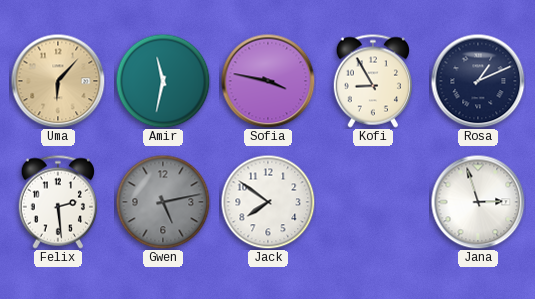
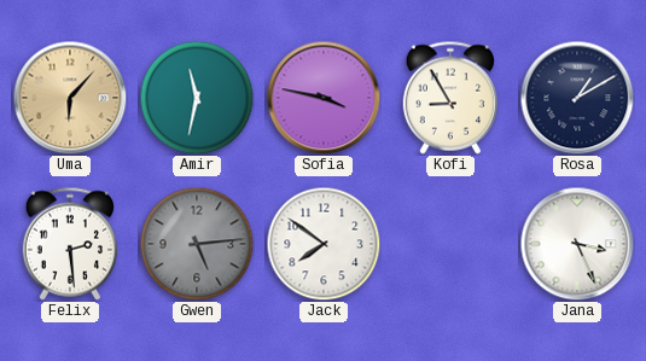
Rosa: 1:11 -> 1:10 (577, 98)
Gwen: 5:13 -> 5:14 (197, 244)
Jana: 2:57 -> 3:26 (577, 244)
